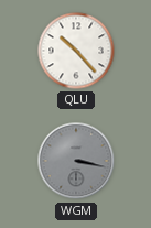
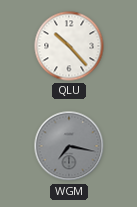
WGM: 3:17 -> 7:17 (69, 146)
